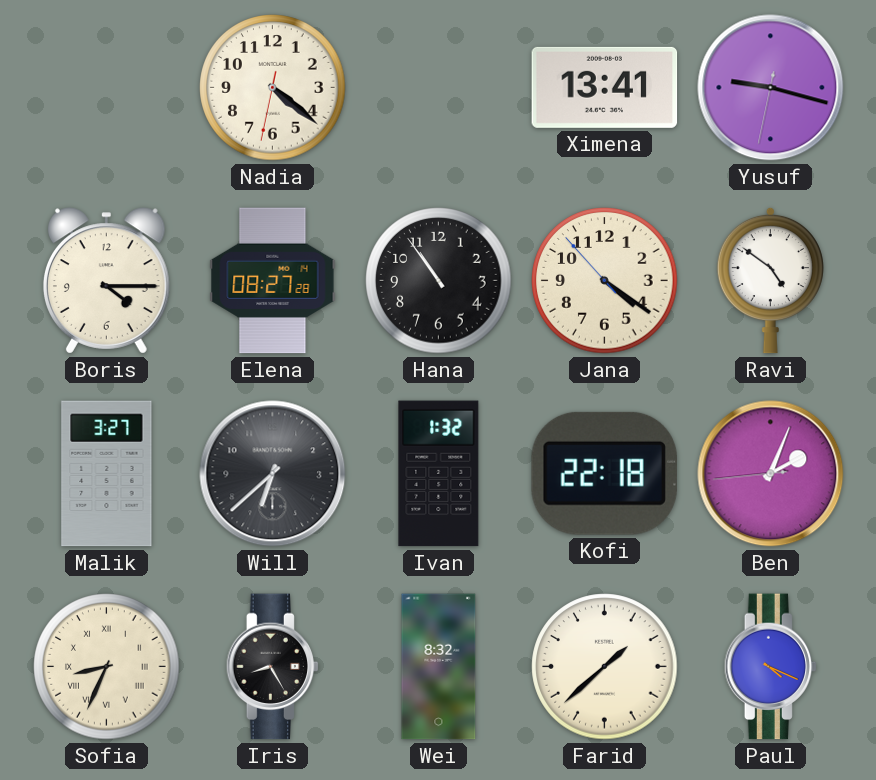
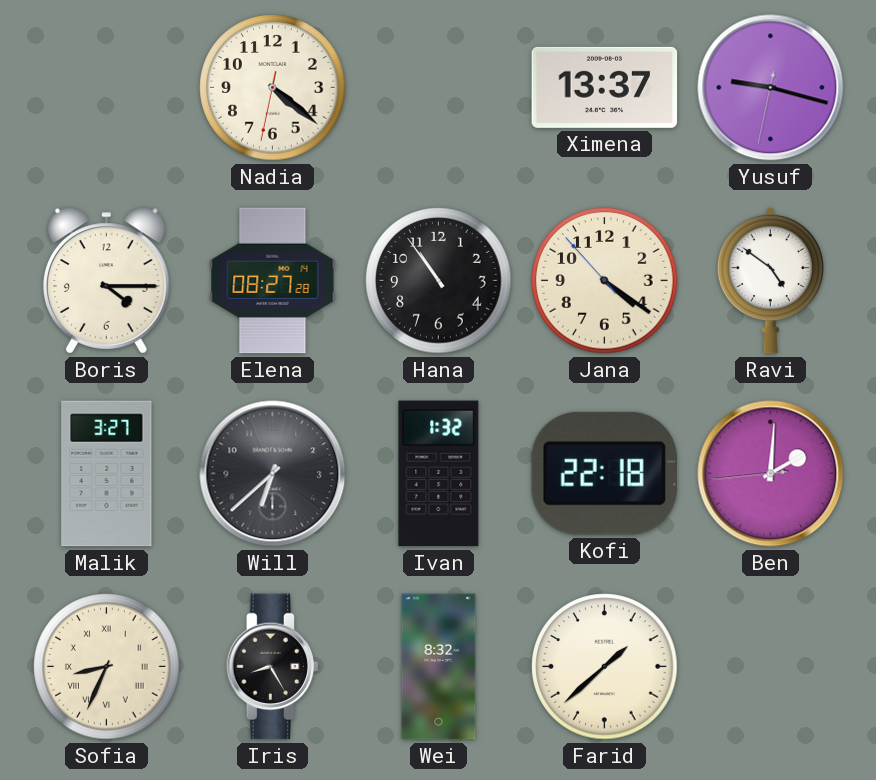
Ximena: 13:41 -> 13:37 (605, 87)
Ben: 2:03 -> 2:00 (771, 474)
Paul: 4:19 -> none (771, 667)
